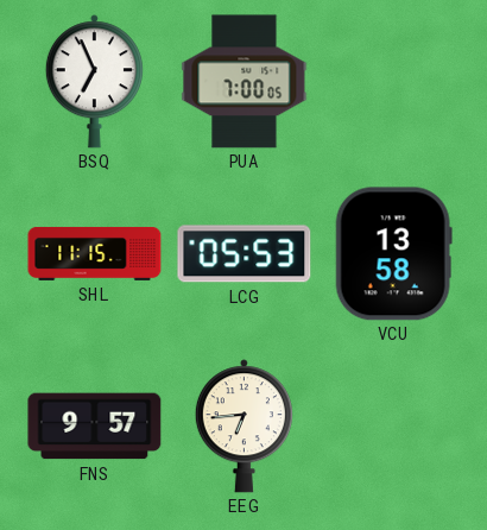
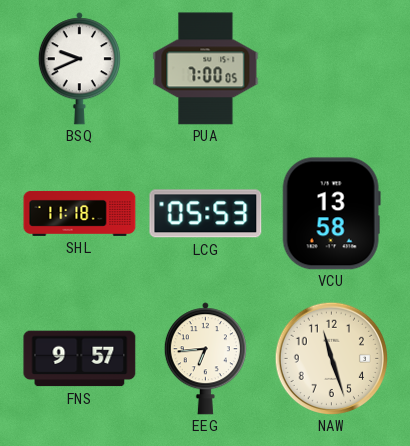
BSQ: 6:56 -> 9:41 (79, 69)
SHL: 11:15 -> 11:18 (80, 213)
NAW: none -> 11:27 (331, 358)
